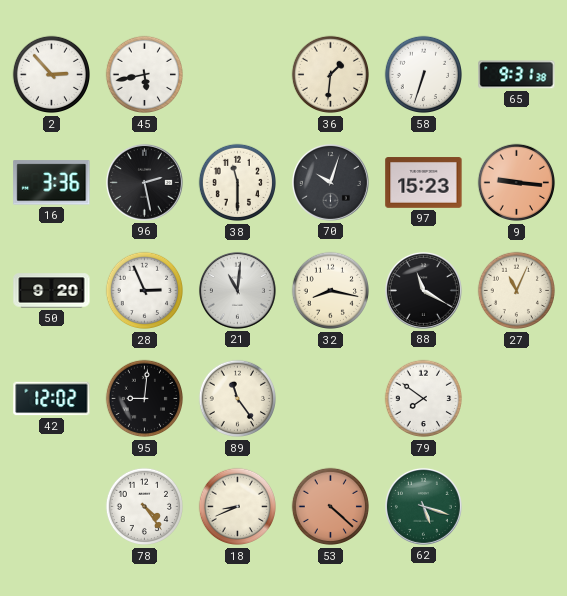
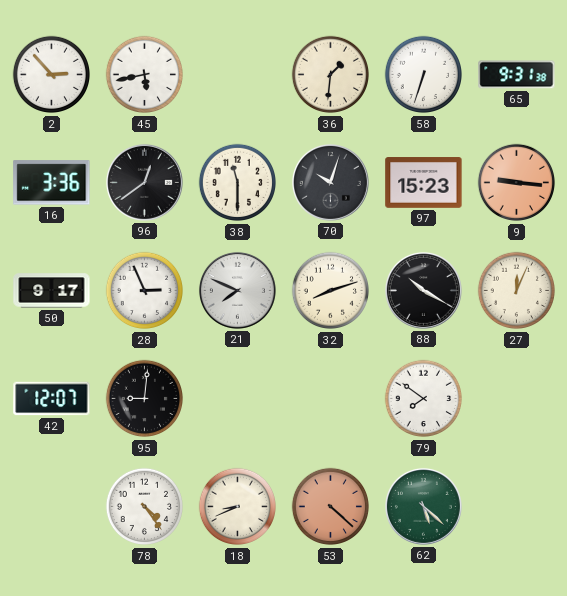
96: 2:28 -> 12:39 (144, 182)
50: 9:20 -> 9:17 (52, 291)
21: 11:01 -> 7:49 (237, 290)
32: 8:17 -> 8:12 (331, 291)
88: 11:20 -> 10:20 (423, 290)
27: 11:04 -> 12:04 (517, 291)
42: 12:02 -> 12:07 (52, 399)
89: 11:24 -> none (238, 399)
62: 5:18 -> 5:22 (423, 506)
